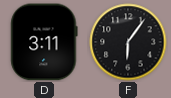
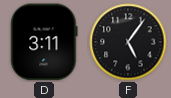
F: 6:06 -> 5:06 (128, 42)
